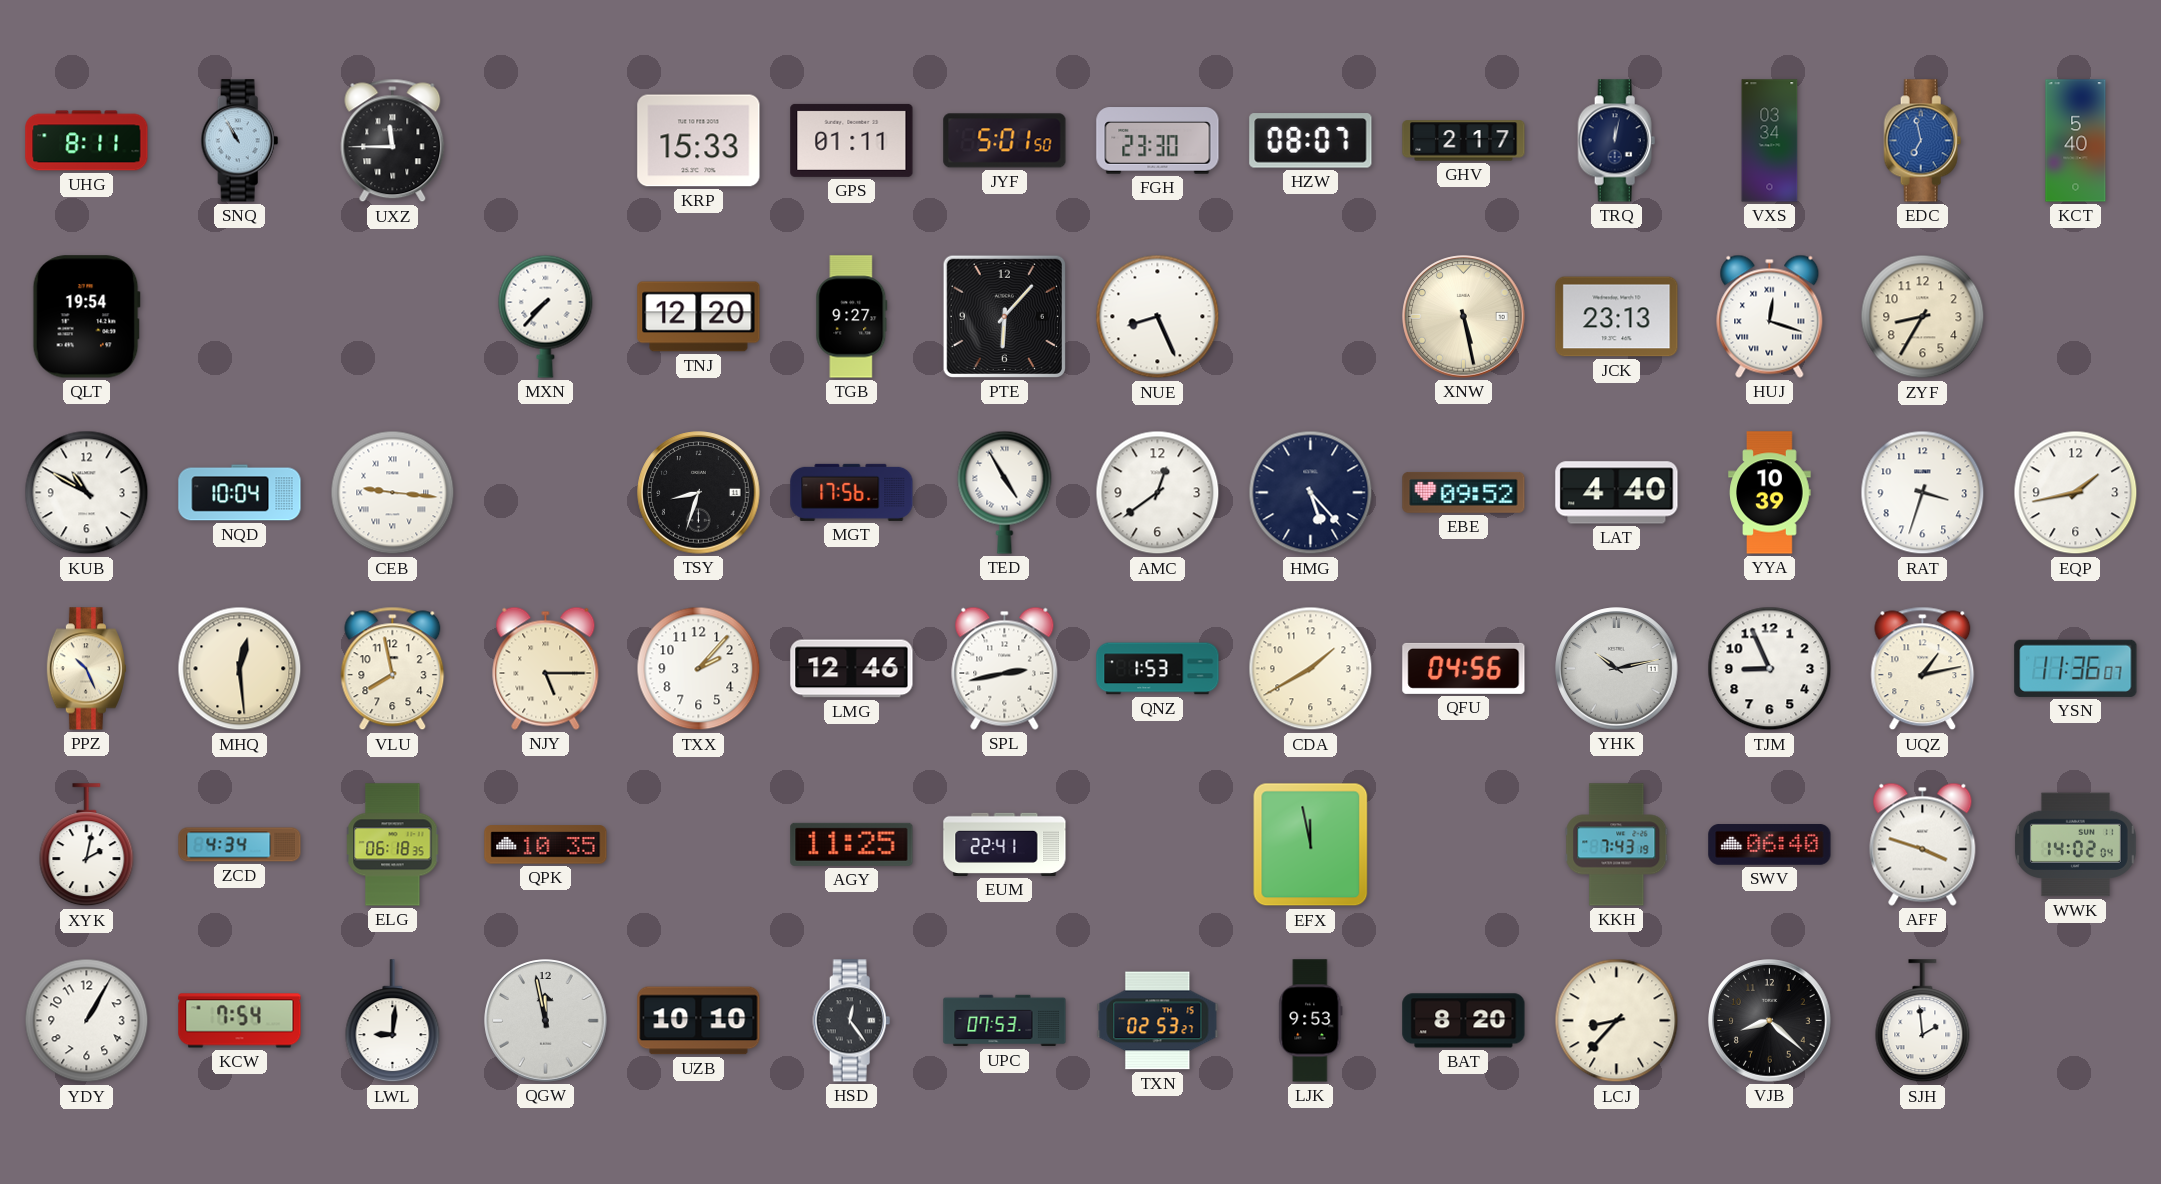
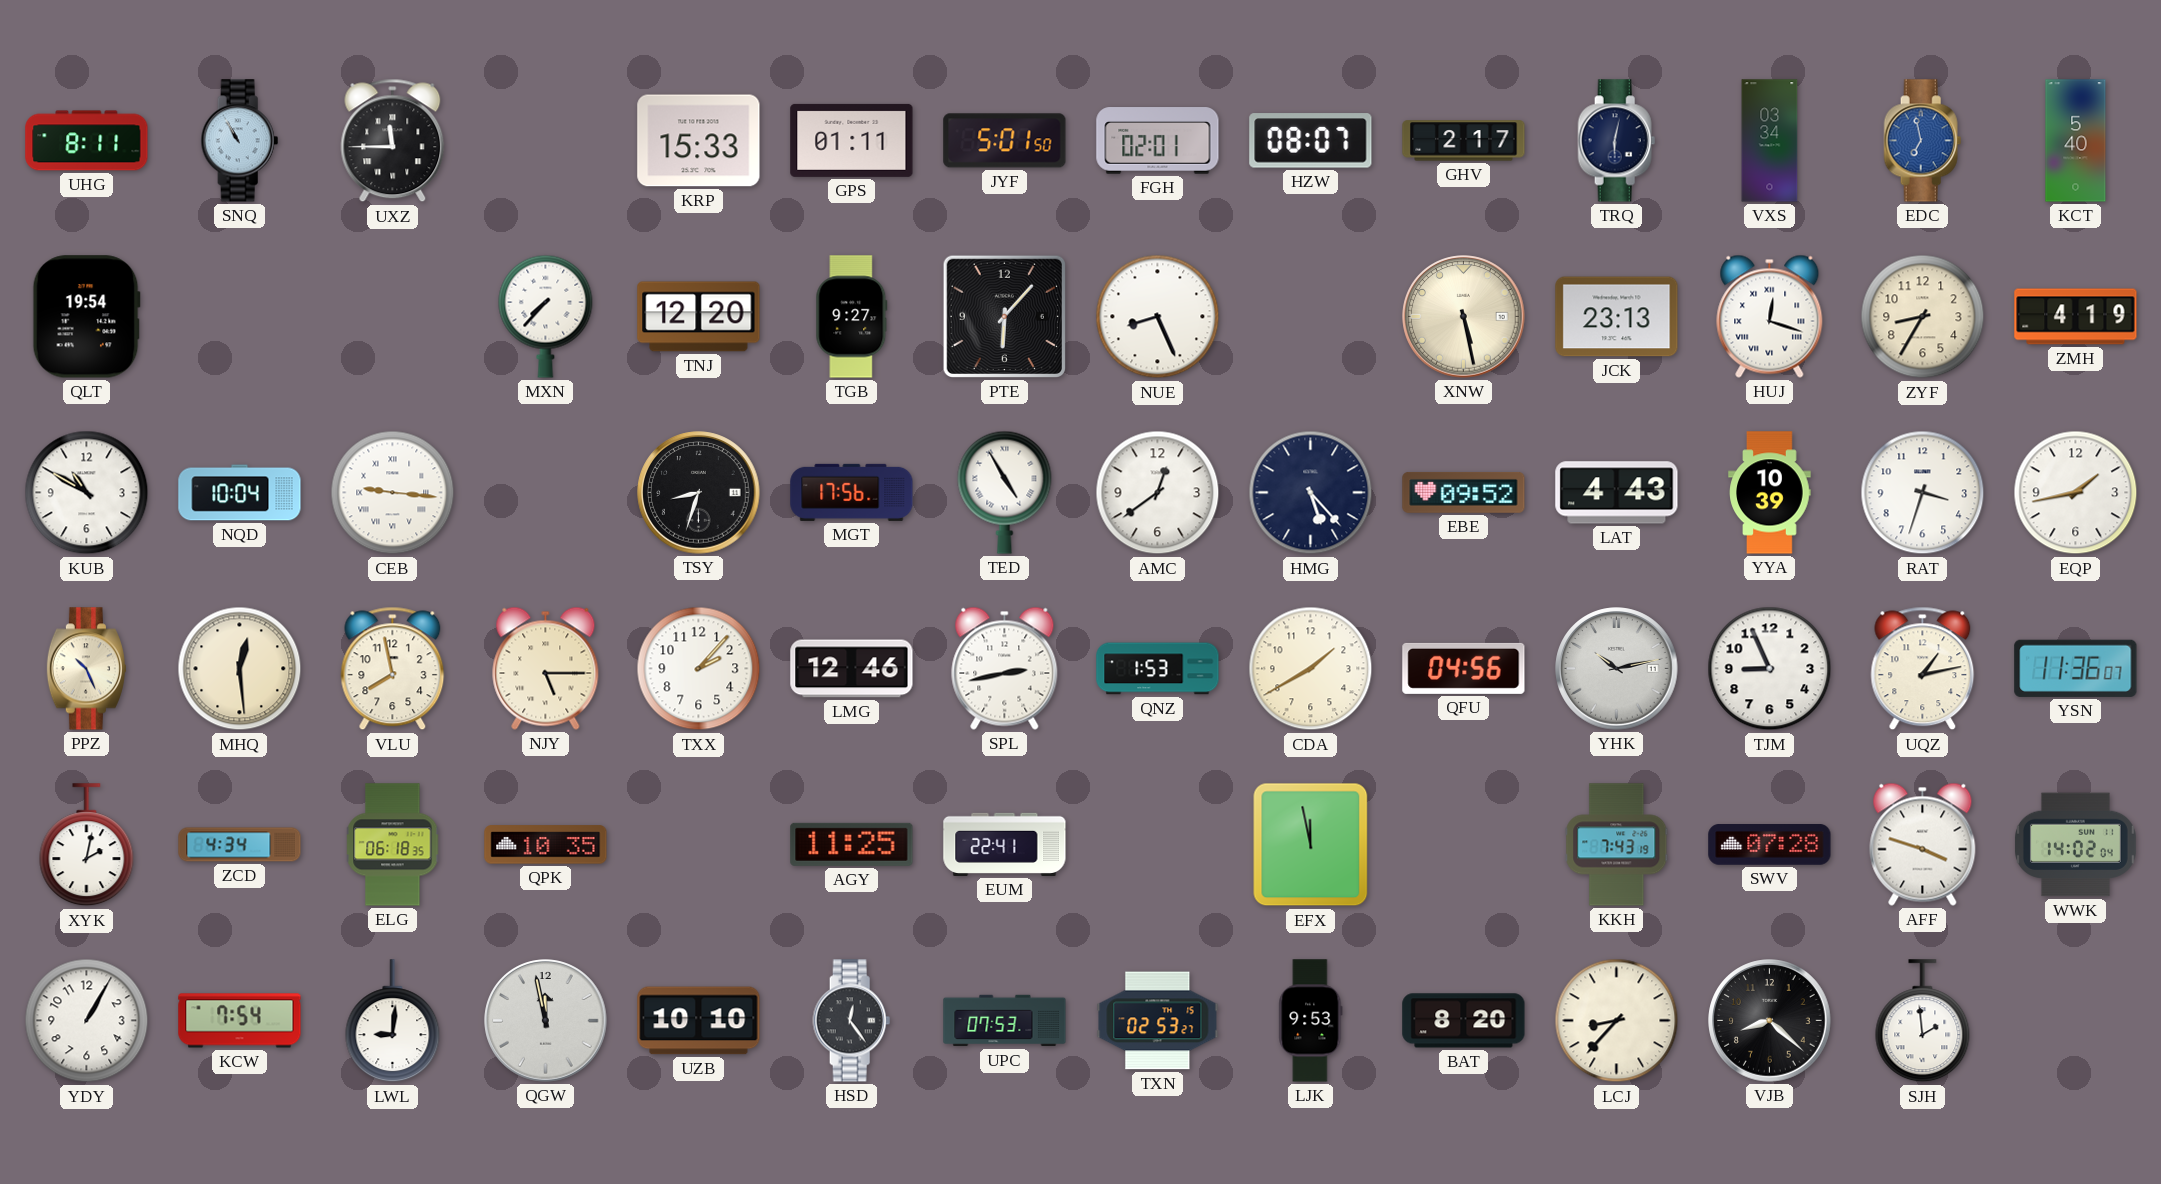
FGH: 23:30 -> 02:01 (1158, 141)
TRQ: 12:02 -> 6:02 (1617, 141)
ZMH: none -> 4:19 (2076, 317)
LAT: 4:40 -> 4:43 (1617, 493)
SWV: 06:40 -> 07:28 (1770, 845)
